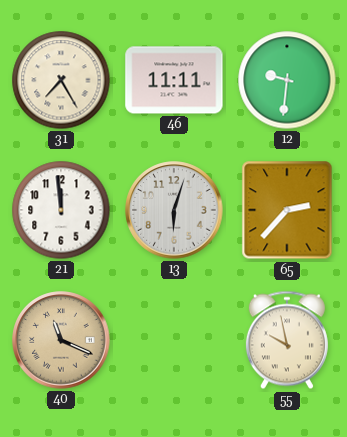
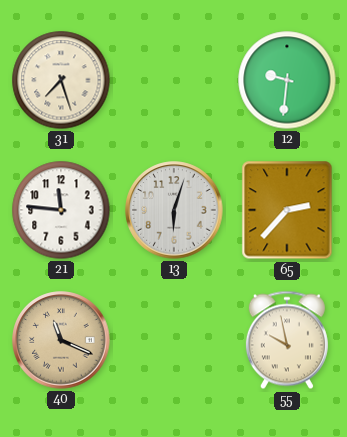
31: 7:25 -> 7:27 (61, 80)
46: 11:11 -> none (174, 80)
21: 11:59 -> 11:46 (61, 210)
